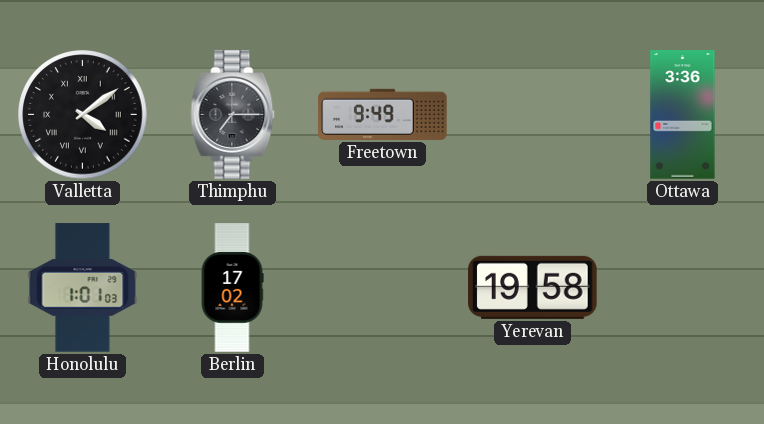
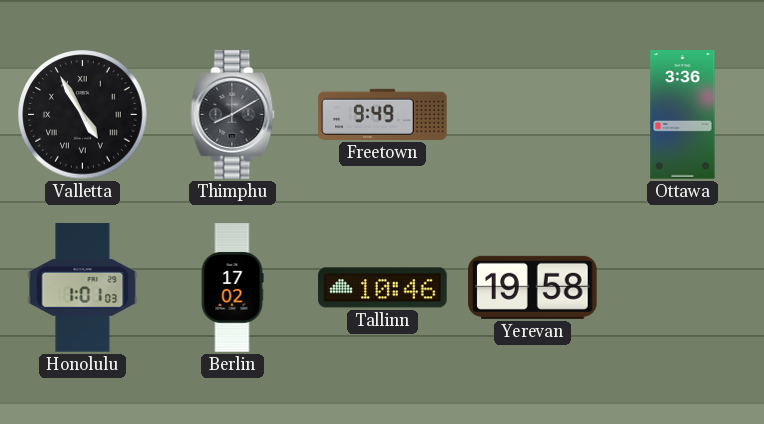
Valletta: 4:09 -> 4:55 (83, 115)
Thimphu: 7:15 -> 8:10 (233, 115)
Tallinn: none -> 10:46 (383, 288)
